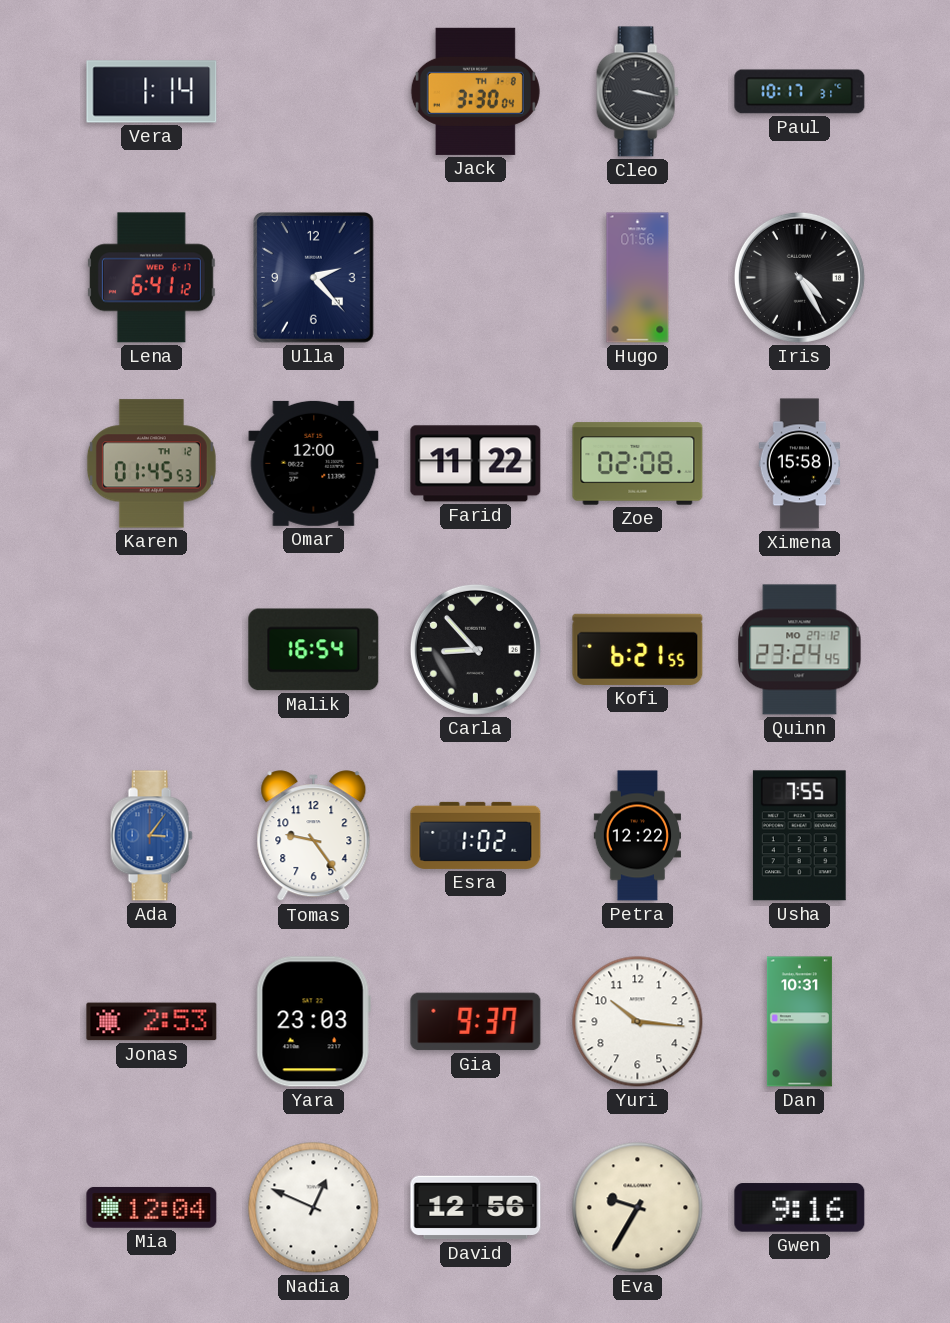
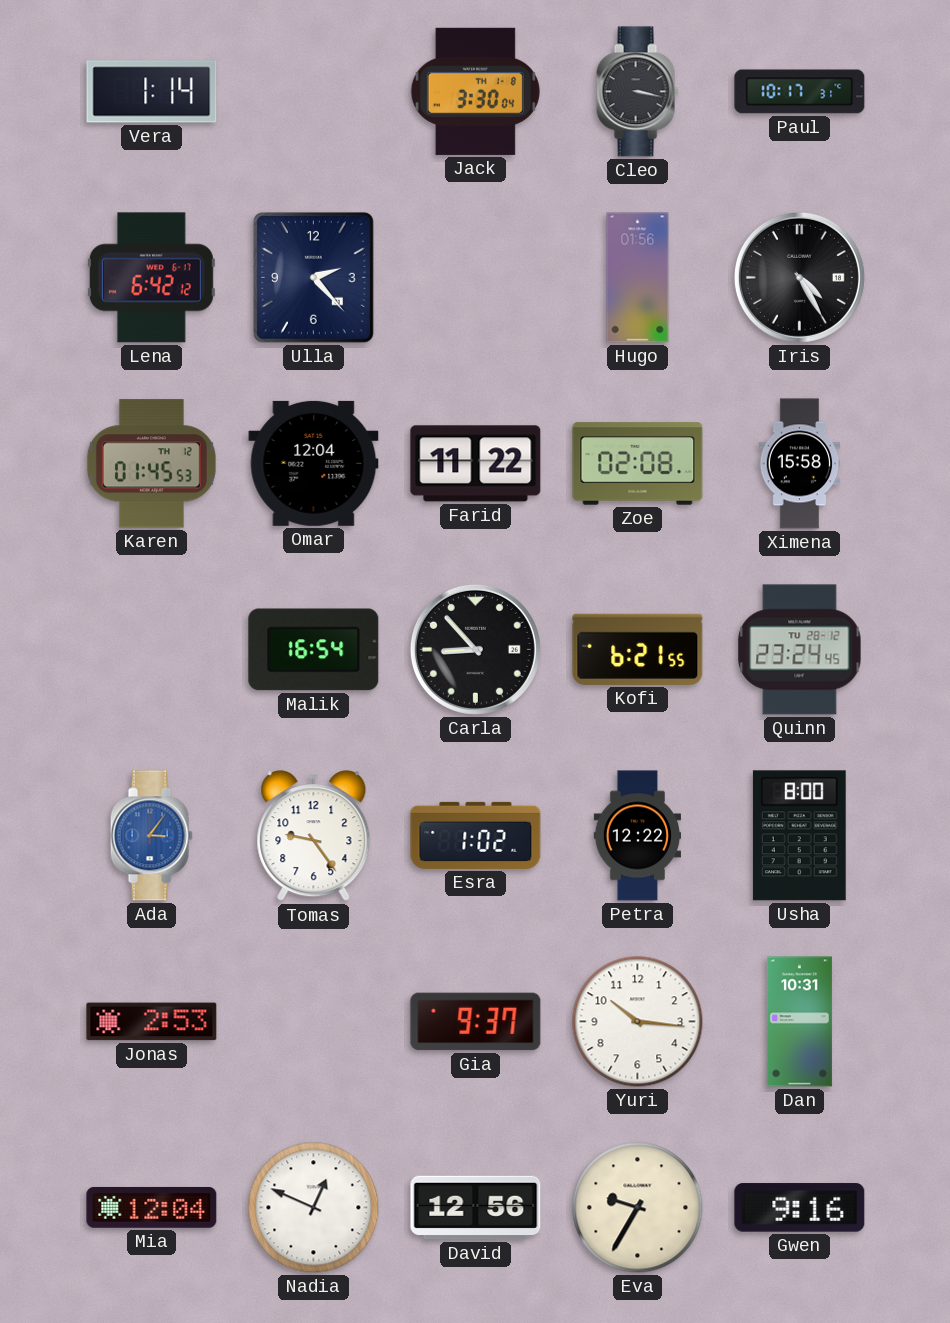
Lena: 6:41 -> 6:42 (151, 278)
Omar: 12:00 -> 12:04 (314, 463)
Quinn date: MO 27-12 -> TU 28-12 (800, 650)
Usha: 7:55 -> 8:00 (799, 836)
Yara: 23:03 -> none (313, 1022)
